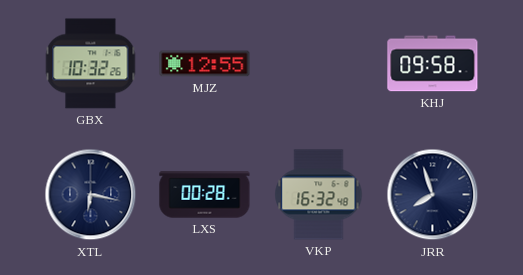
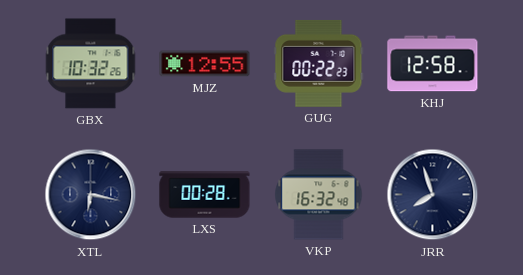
GUG: none -> 00:22 (319, 63)
KHJ: 09:58 -> 12:58 (433, 64)
